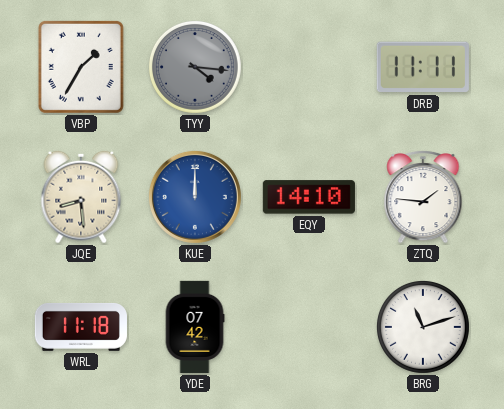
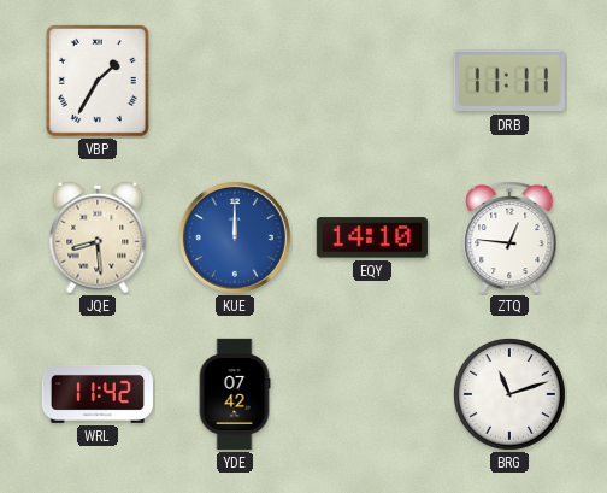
TYY: 4:16 -> none (195, 67)
ZTQ: 1:46 -> 12:46 (509, 237)
WRL: 11:18 -> 11:42 (98, 394)
